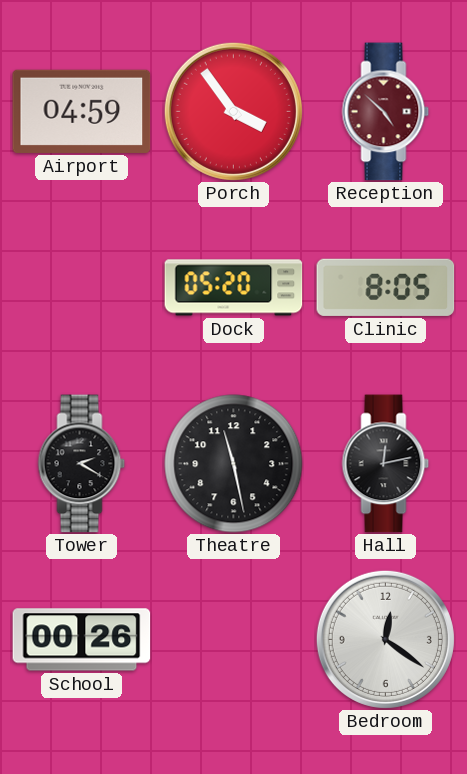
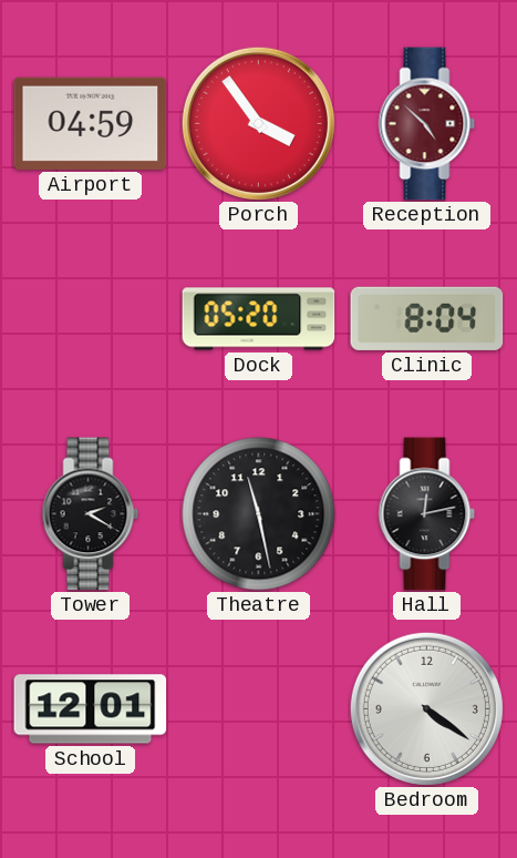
Clinic: 8:05 -> 8:04 (427, 318)
School: 00:26 -> 12:01 (91, 709)
Bedroom: 12:21 -> 4:21 (426, 708)
